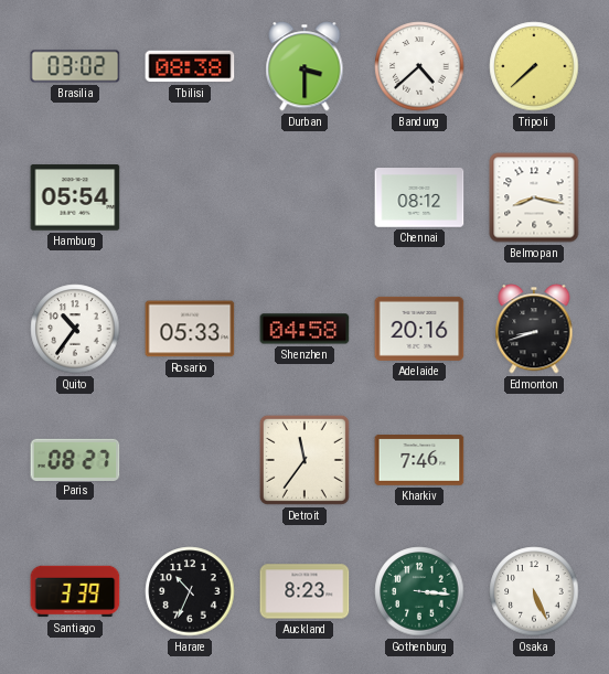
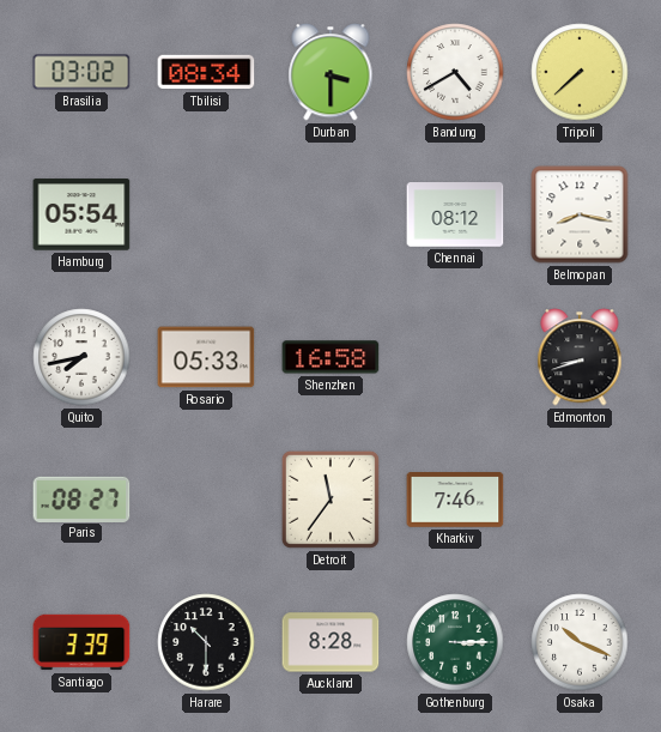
Tbilisi: 08:38 -> 08:34 (206, 72)
Bandung: 4:38 -> 4:40 (455, 72)
Quito: 10:36 -> 7:43 (81, 357)
Shenzhen: 04:58 -> 16:58 (330, 357)
Adelaide: 20:16 -> none (419, 329)
Harare: 10:34 -> 10:30 (206, 642)
Auckland: 8:23 -> 8:28 (330, 642)
Gothenburg: 3:16 -> 3:15 (455, 642)
Osaka: 5:26 -> 10:19 (580, 642)
